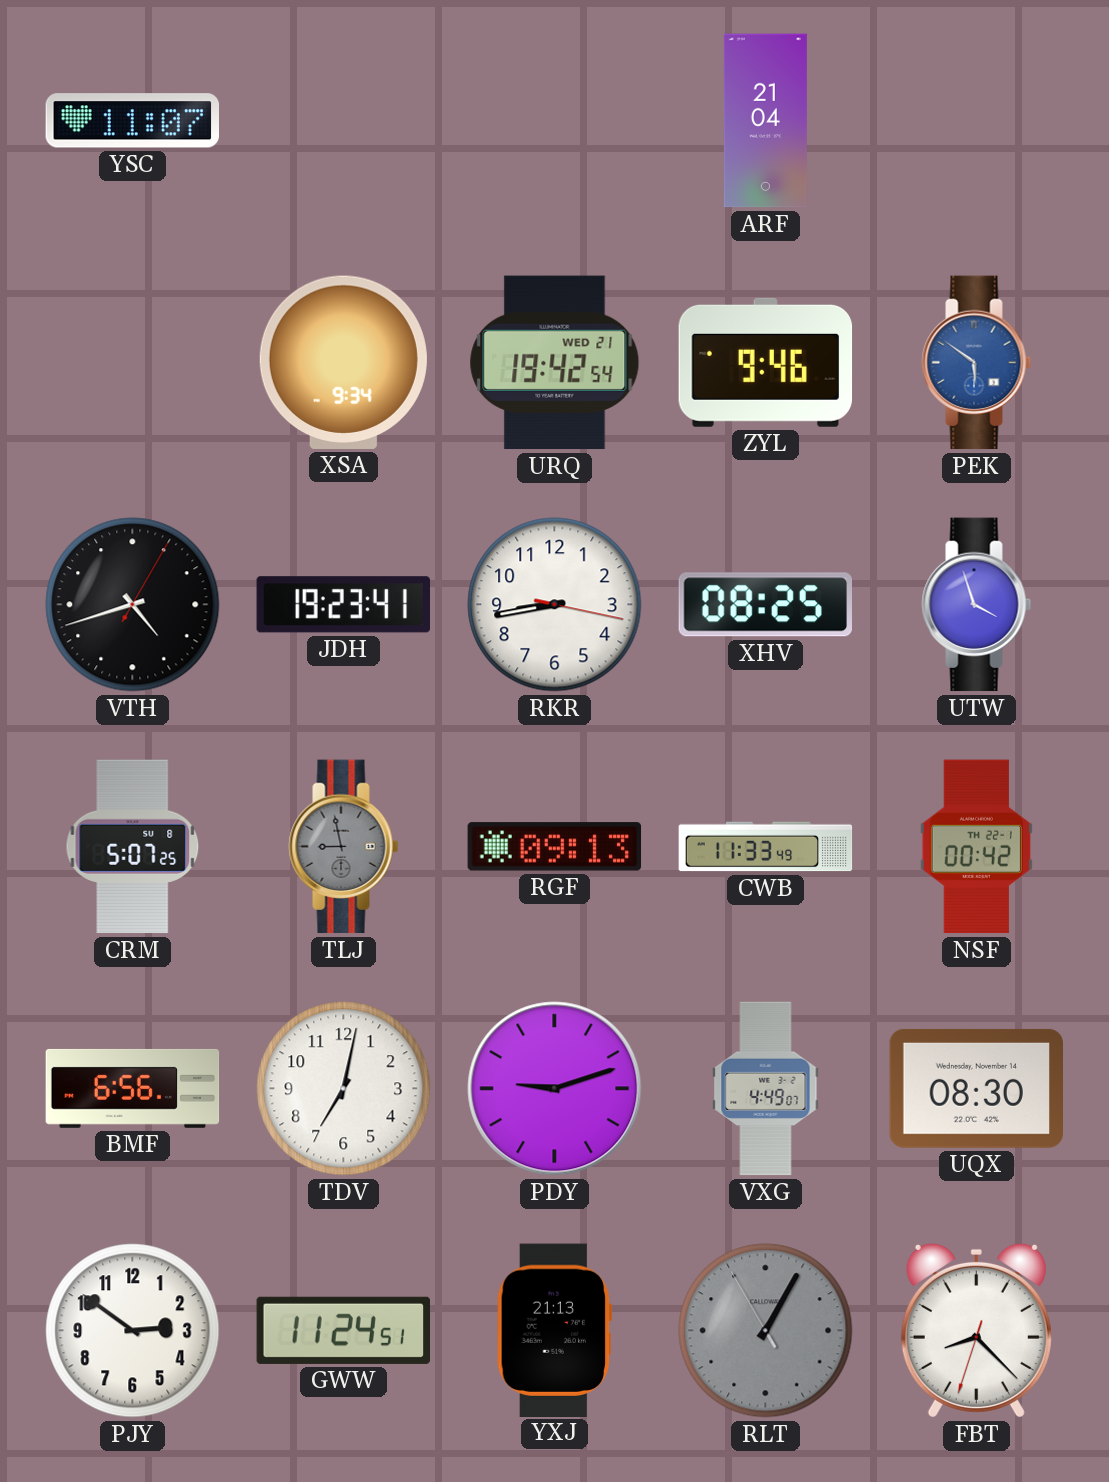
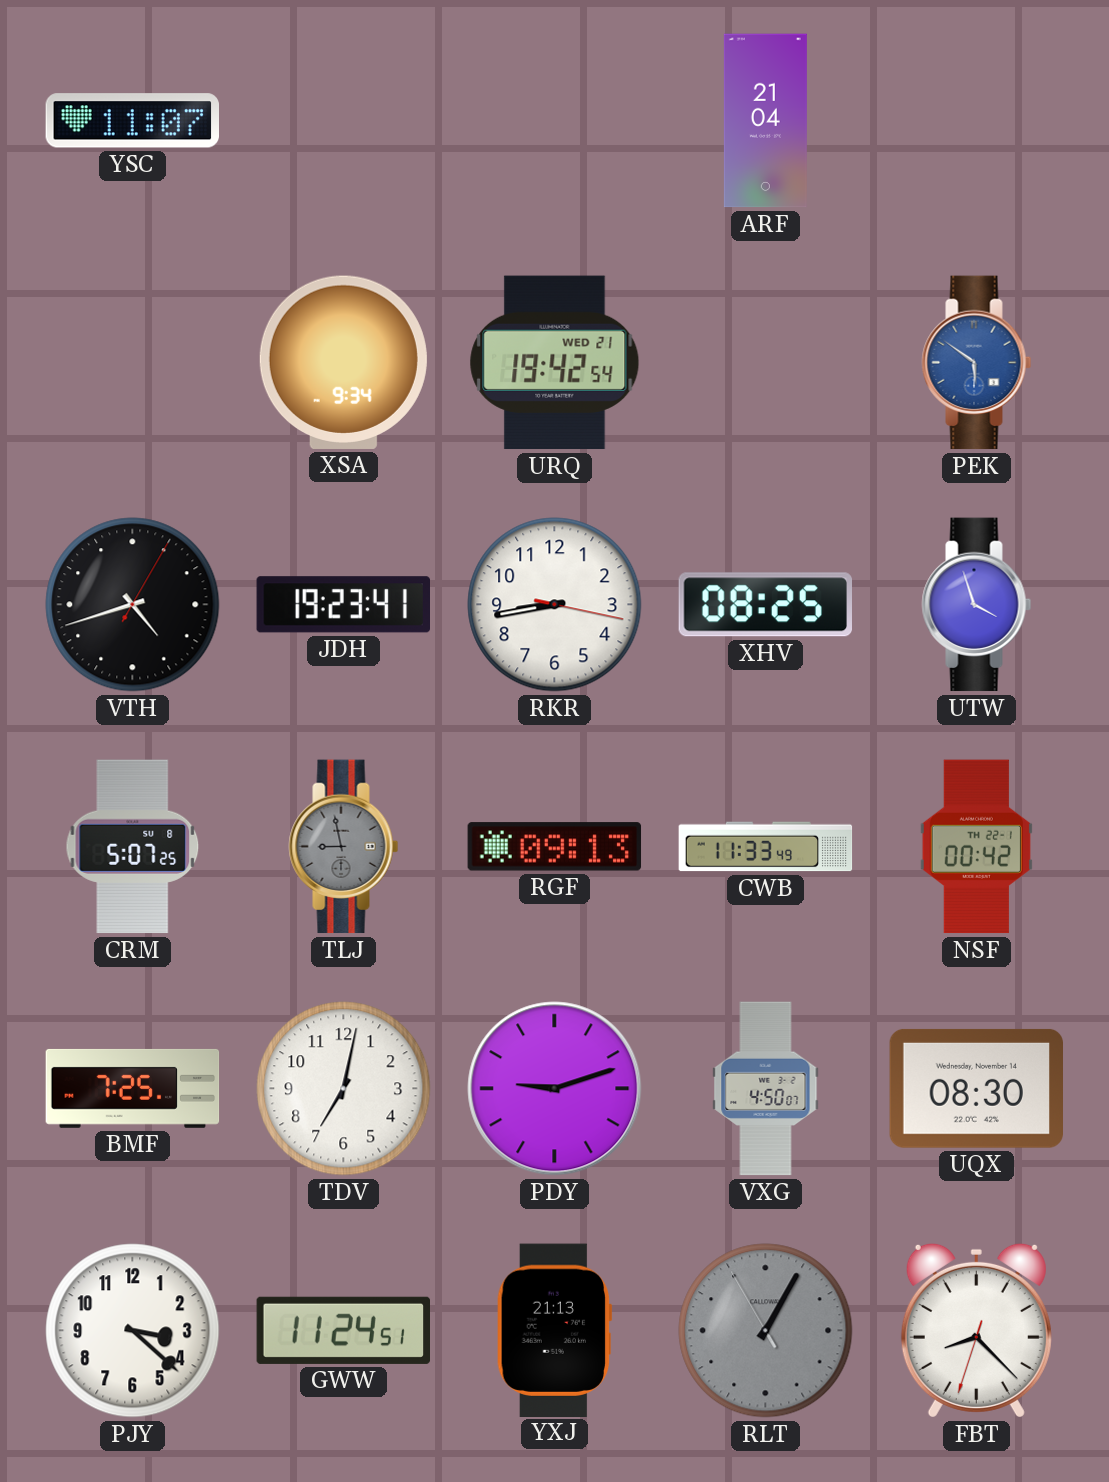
ZYL: 9:46 -> none (766, 362)
BMF: 6:56 -> 7:25 (133, 1088)
VXG: 4:49 -> 4:50 (766, 1089)
PJY: 2:51 -> 3:22 (133, 1331)
